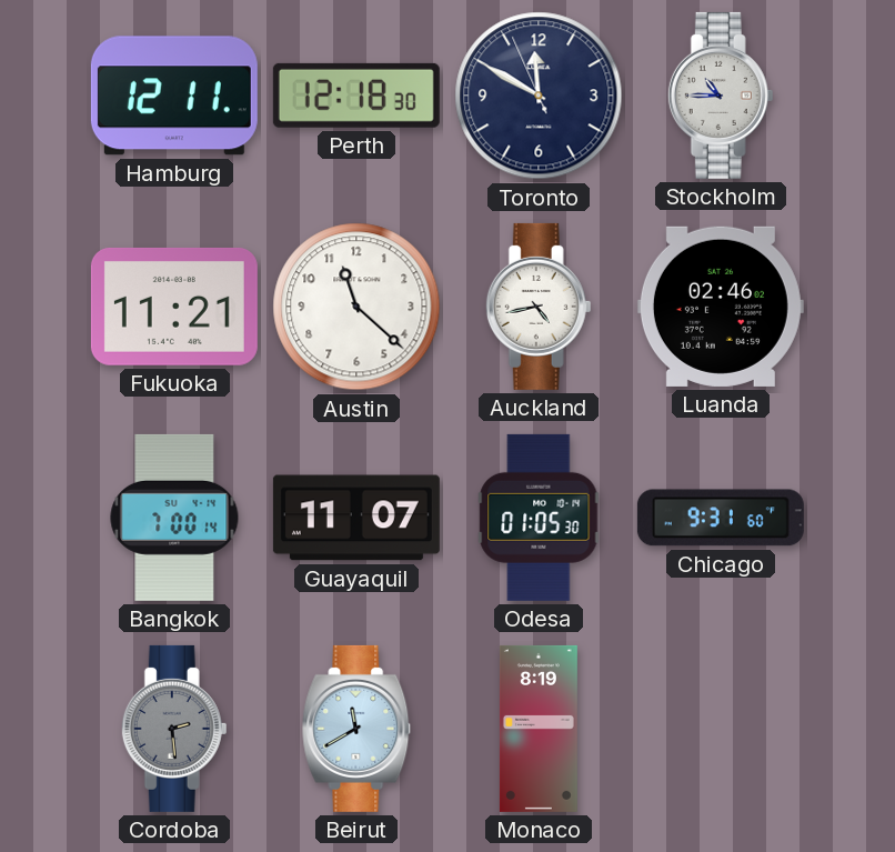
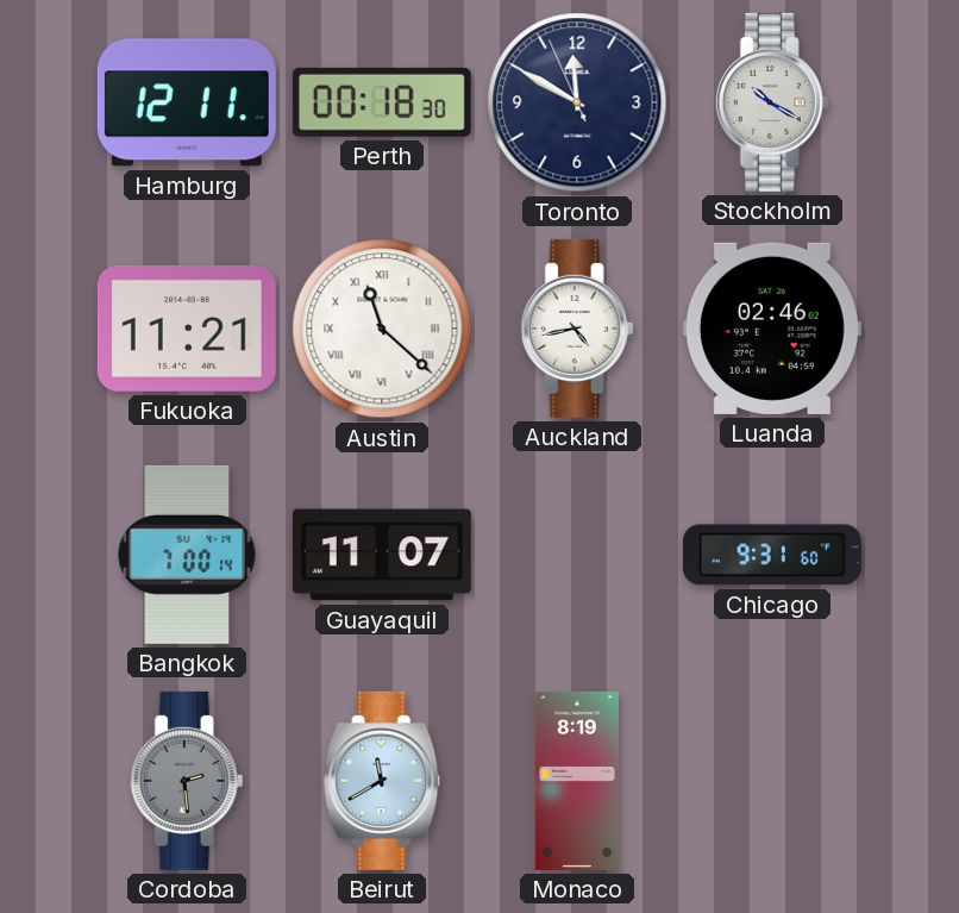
Perth: 12:18 -> 00:18 (382, 102)
Stockholm: 10:45 -> 10:20 (772, 102)
Austin numerals: Arabic -> Roman (382, 329)
Odesa: 01:05 -> none (539, 518)
